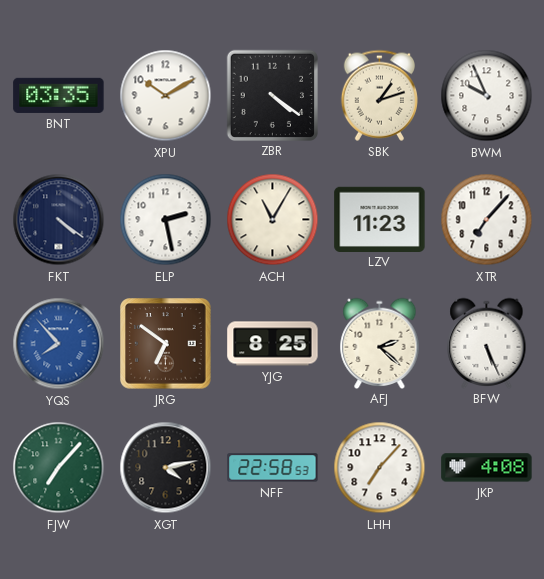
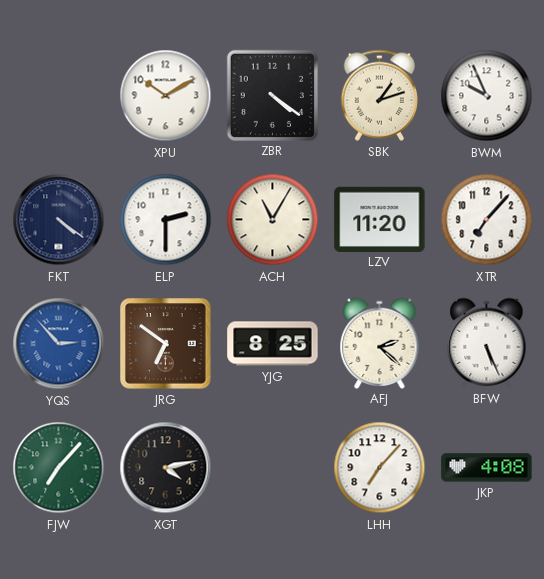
BNT: 03:35 -> none (59, 95)
ELP: 2:28 -> 2:30 (166, 220)
LZV: 11:23 -> 11:20 (380, 219)
YQS: 7:53 -> 2:53 (59, 344)
NFF: 22:58 -> none (273, 468)
